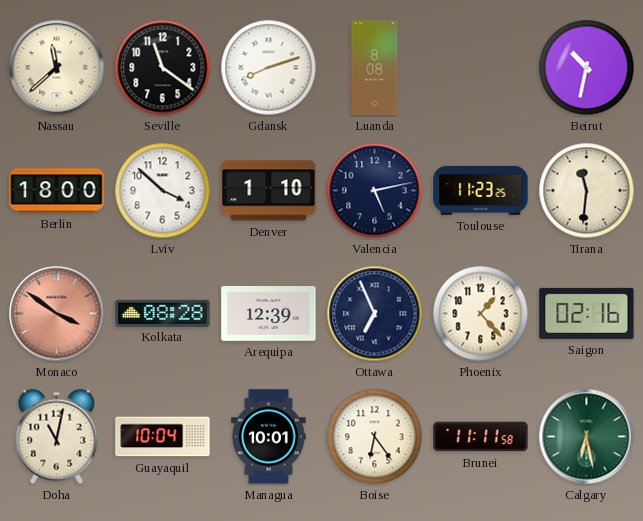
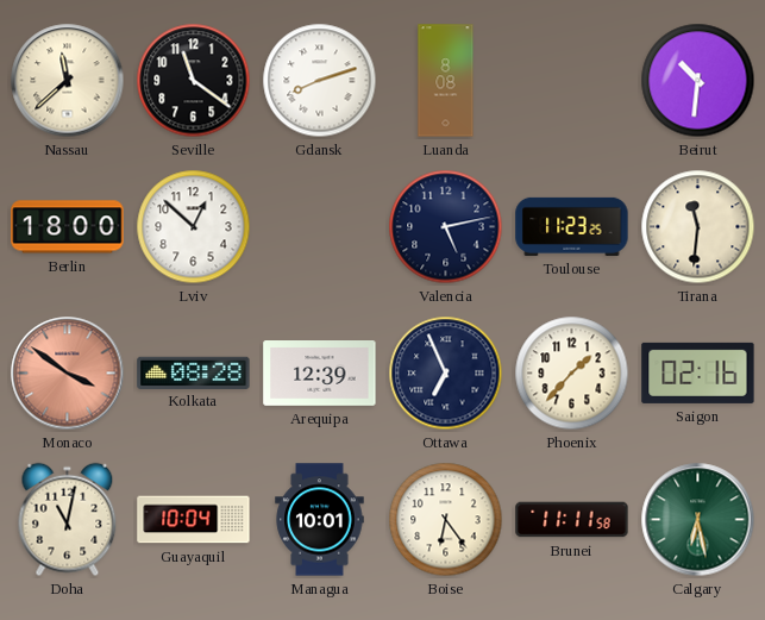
Beirut: 10:32 -> 10:31 (698, 81)
Lviv: 3:52 -> 12:52 (194, 227)
Denver: 1:10 -> none (269, 191)
Phoenix: 1:23 -> 1:37 (572, 374)
